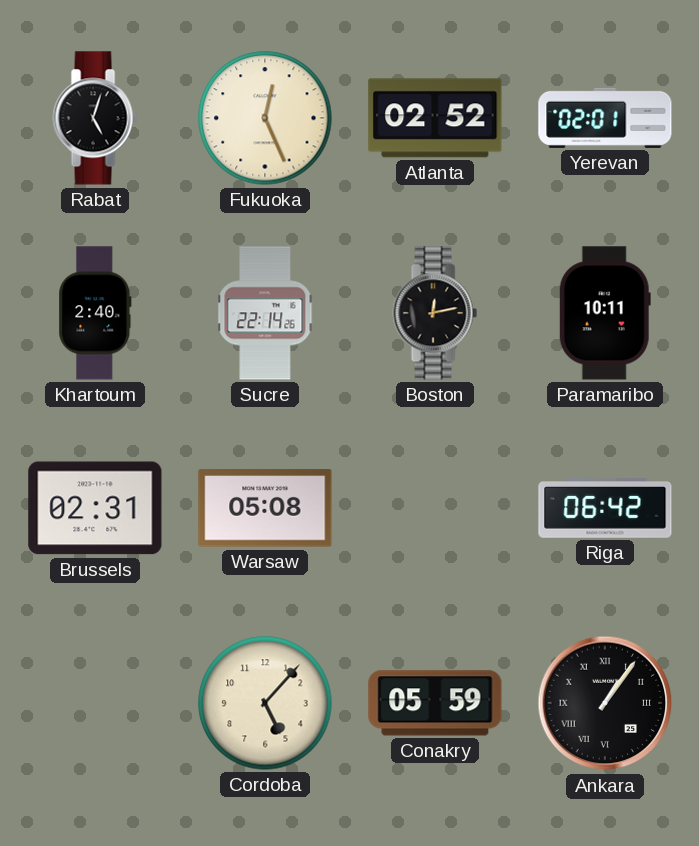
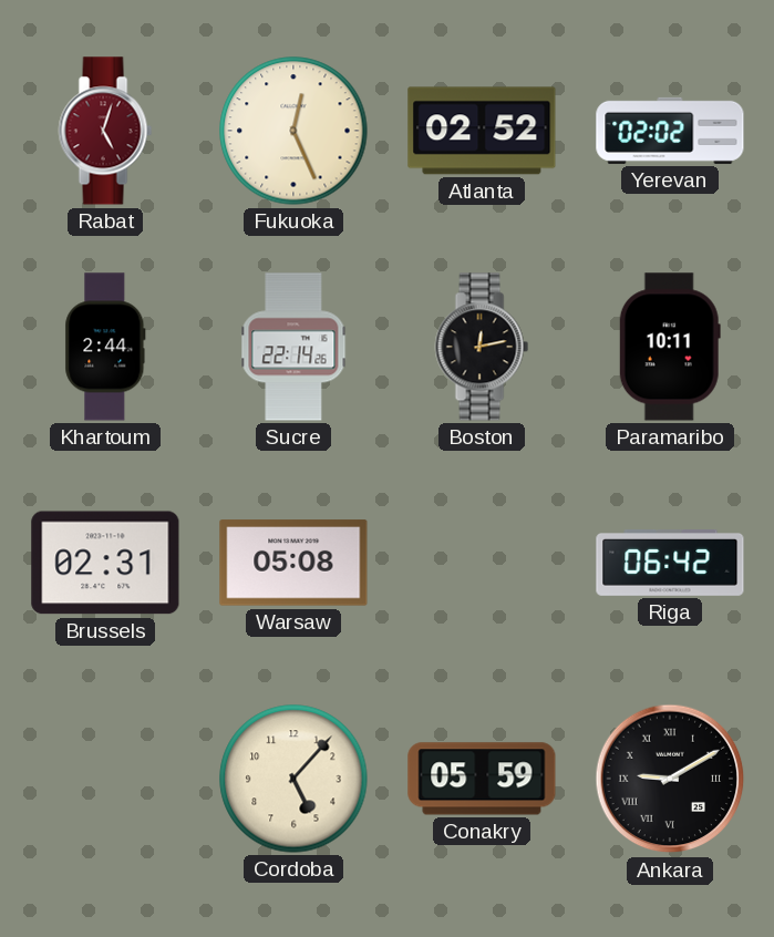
Rabat dial: black -> burgundy (105, 131)
Yerevan: 02:01 -> 02:02 (670, 131)
Khartoum: 2:40 -> 2:44 (105, 347)
Ankara: 1:06 -> 9:10 (670, 779)
